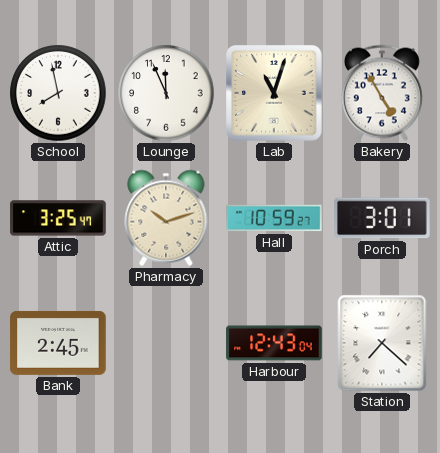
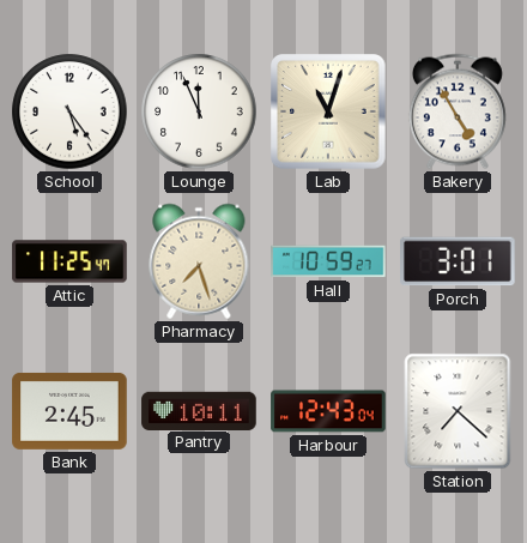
School: 7:58 -> 5:24 (69, 111)
Attic: 3:25 -> 11:25 (69, 261)
Pharmacy: 10:12 -> 7:27 (199, 261)
Pantry: none -> 10:11 (199, 410)
